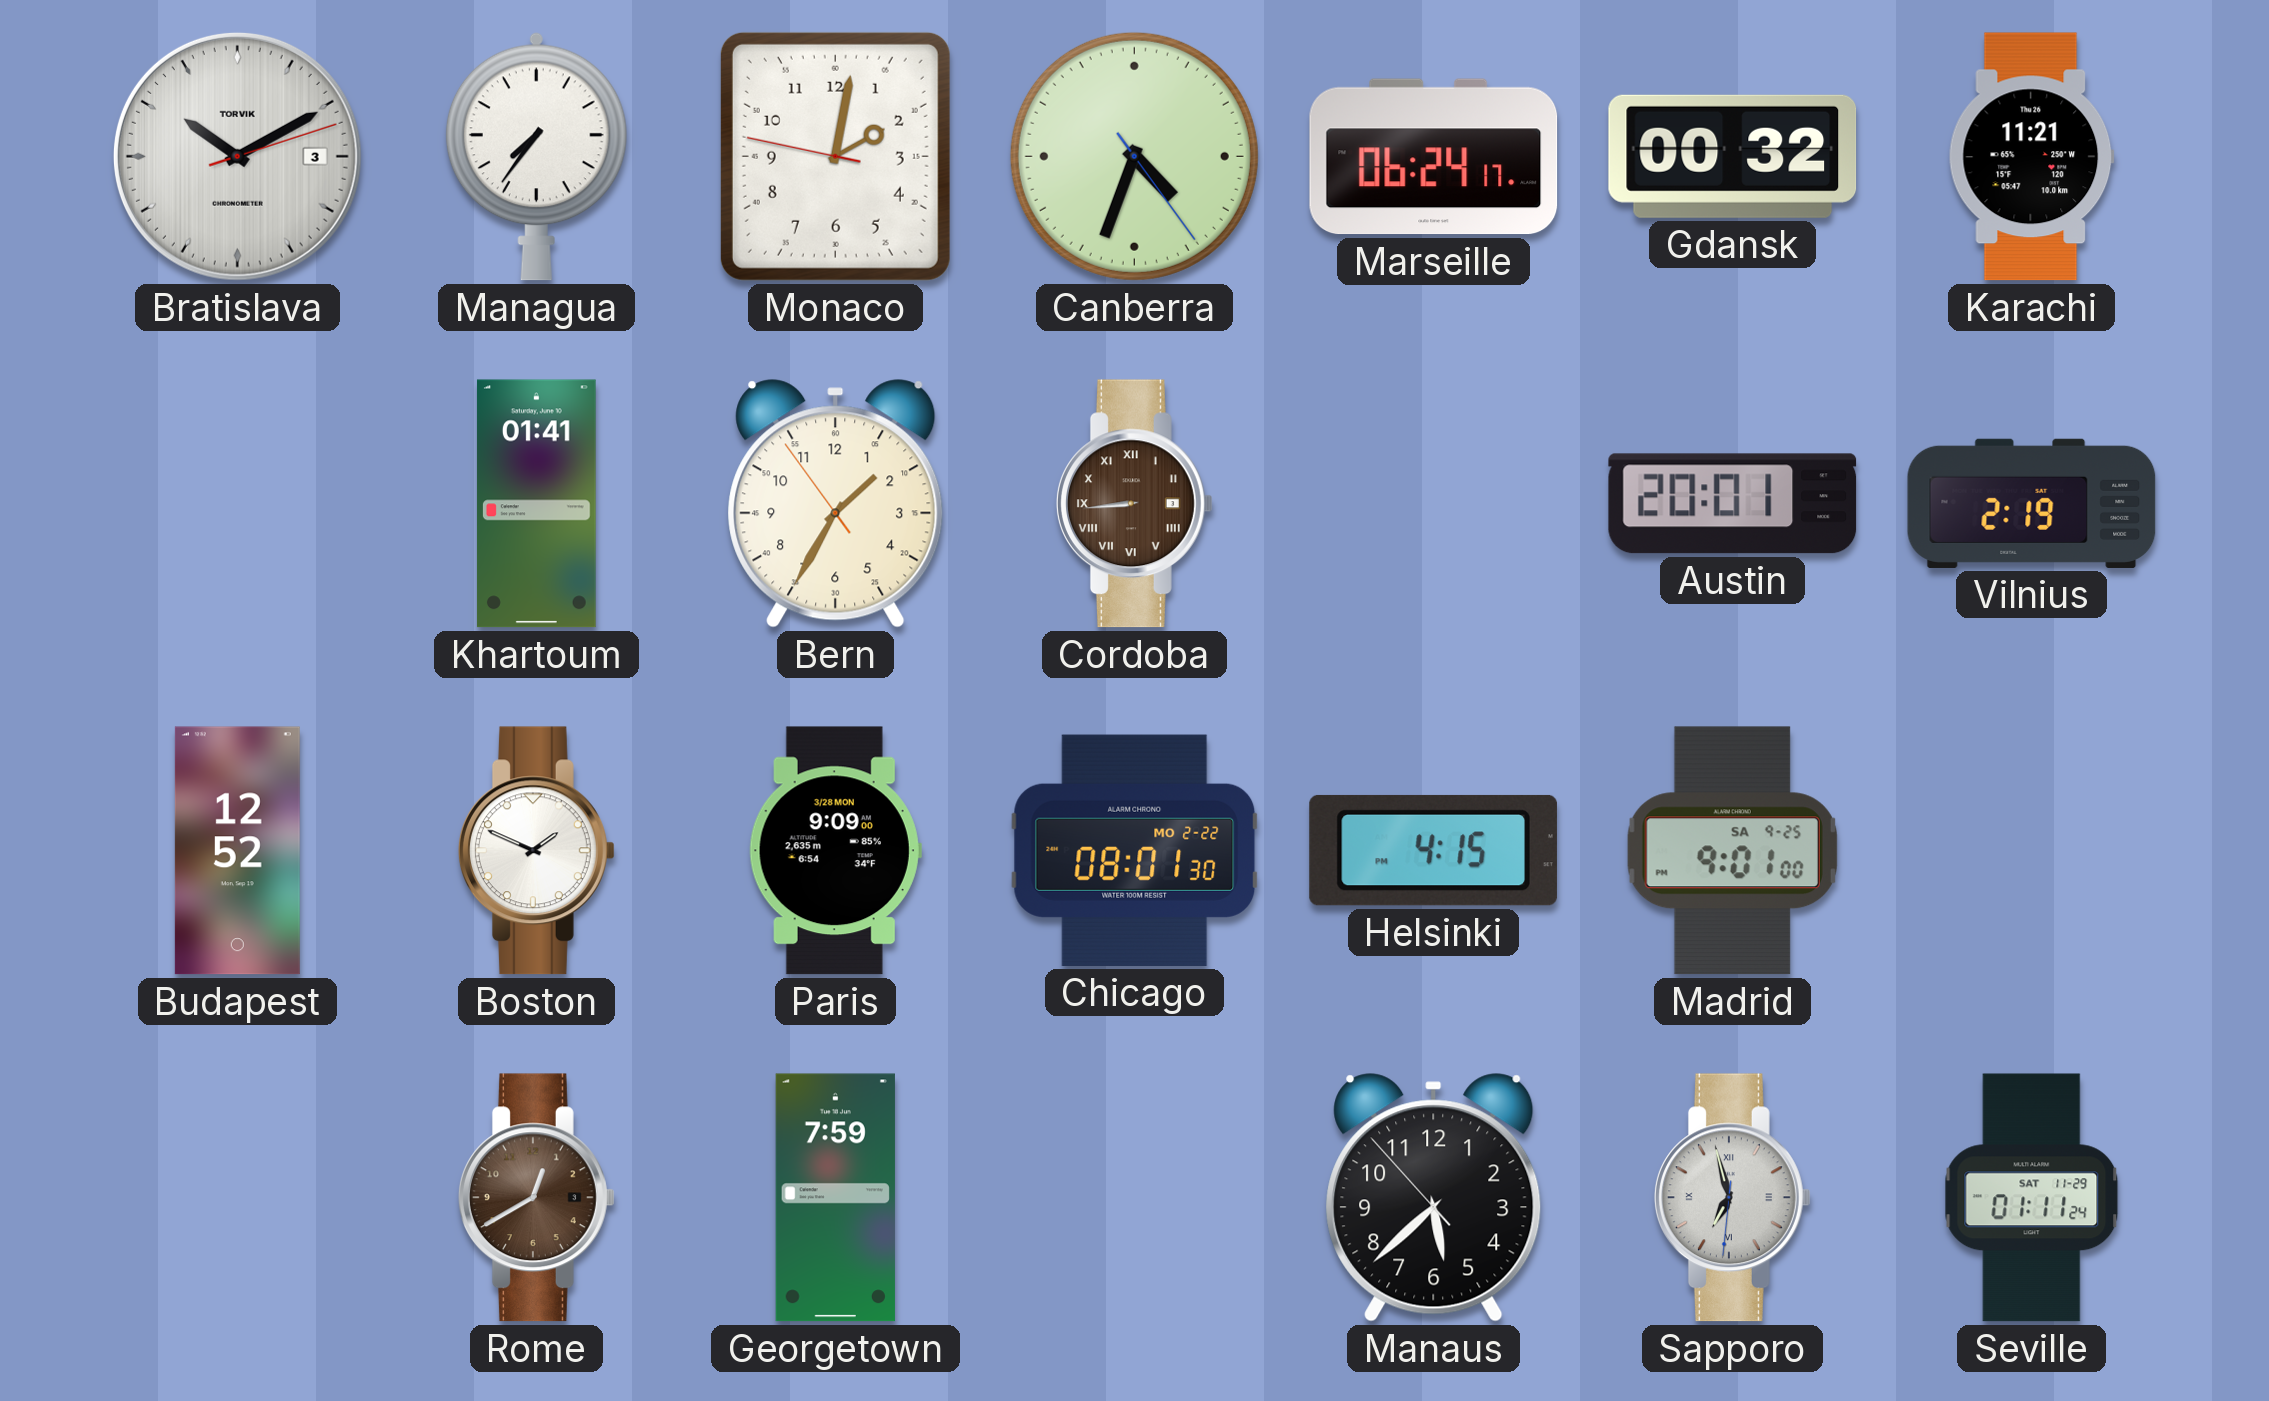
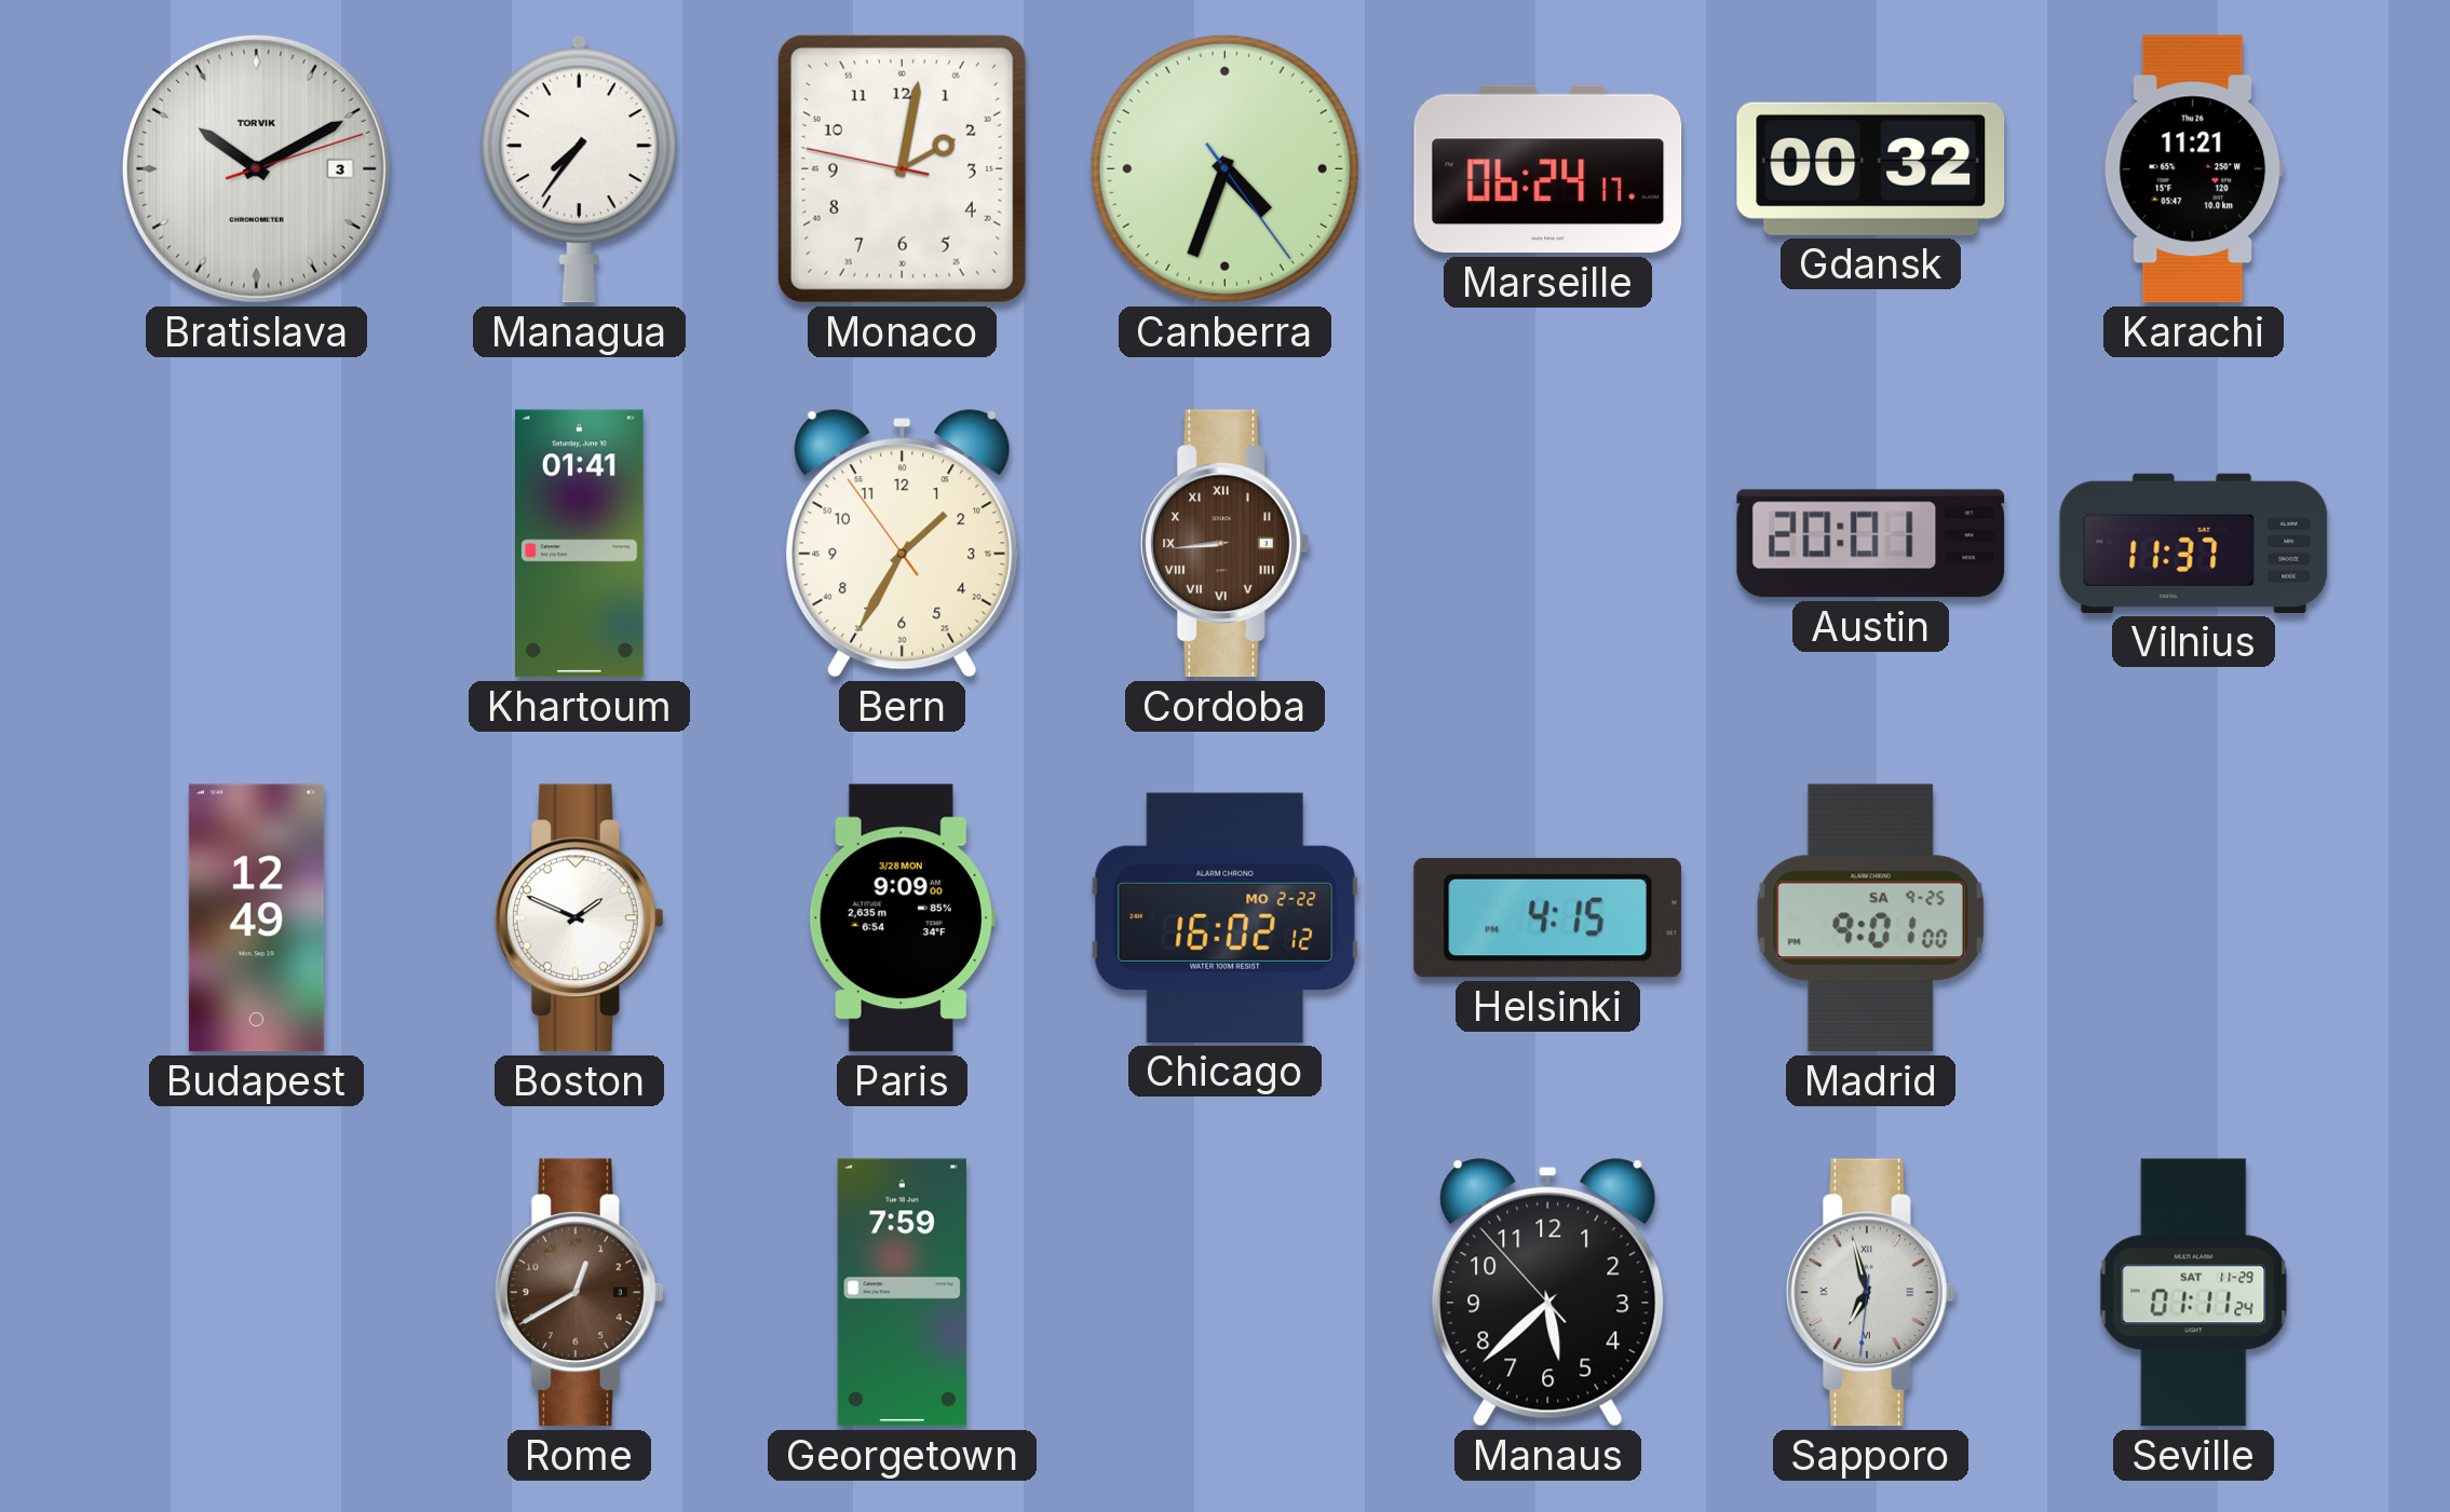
Vilnius: 2:19 -> 11:37 (2194, 543)
Budapest: 12:52 -> 12:49 (256, 918)
Chicago: 08:01 -> 16:02 (1226, 917)
